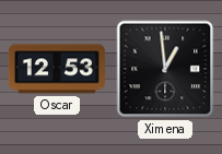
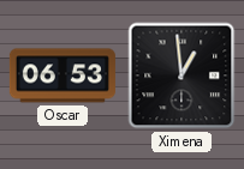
Oscar: 12:53 -> 06:53 (63, 76)
